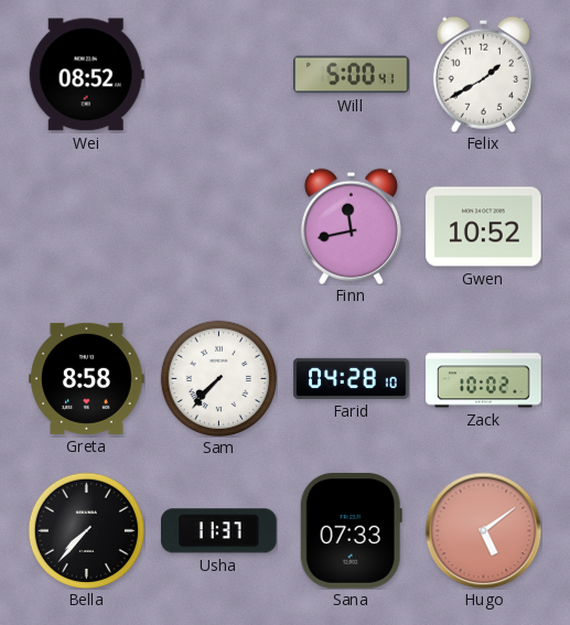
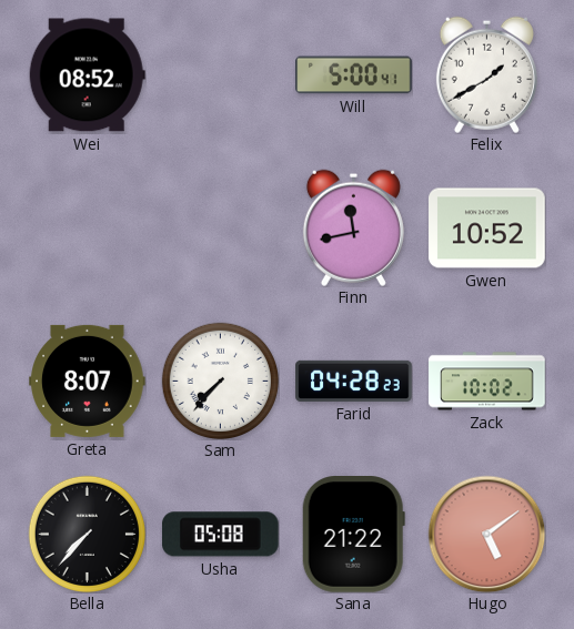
Greta: 8:58 -> 8:07 (88, 381)
Farid: 04:28:10 -> 04:28:23 (354, 381)
Usha: 11:37 -> 05:08 (220, 535)
Sana: 07:33 -> 21:22 (353, 535)
